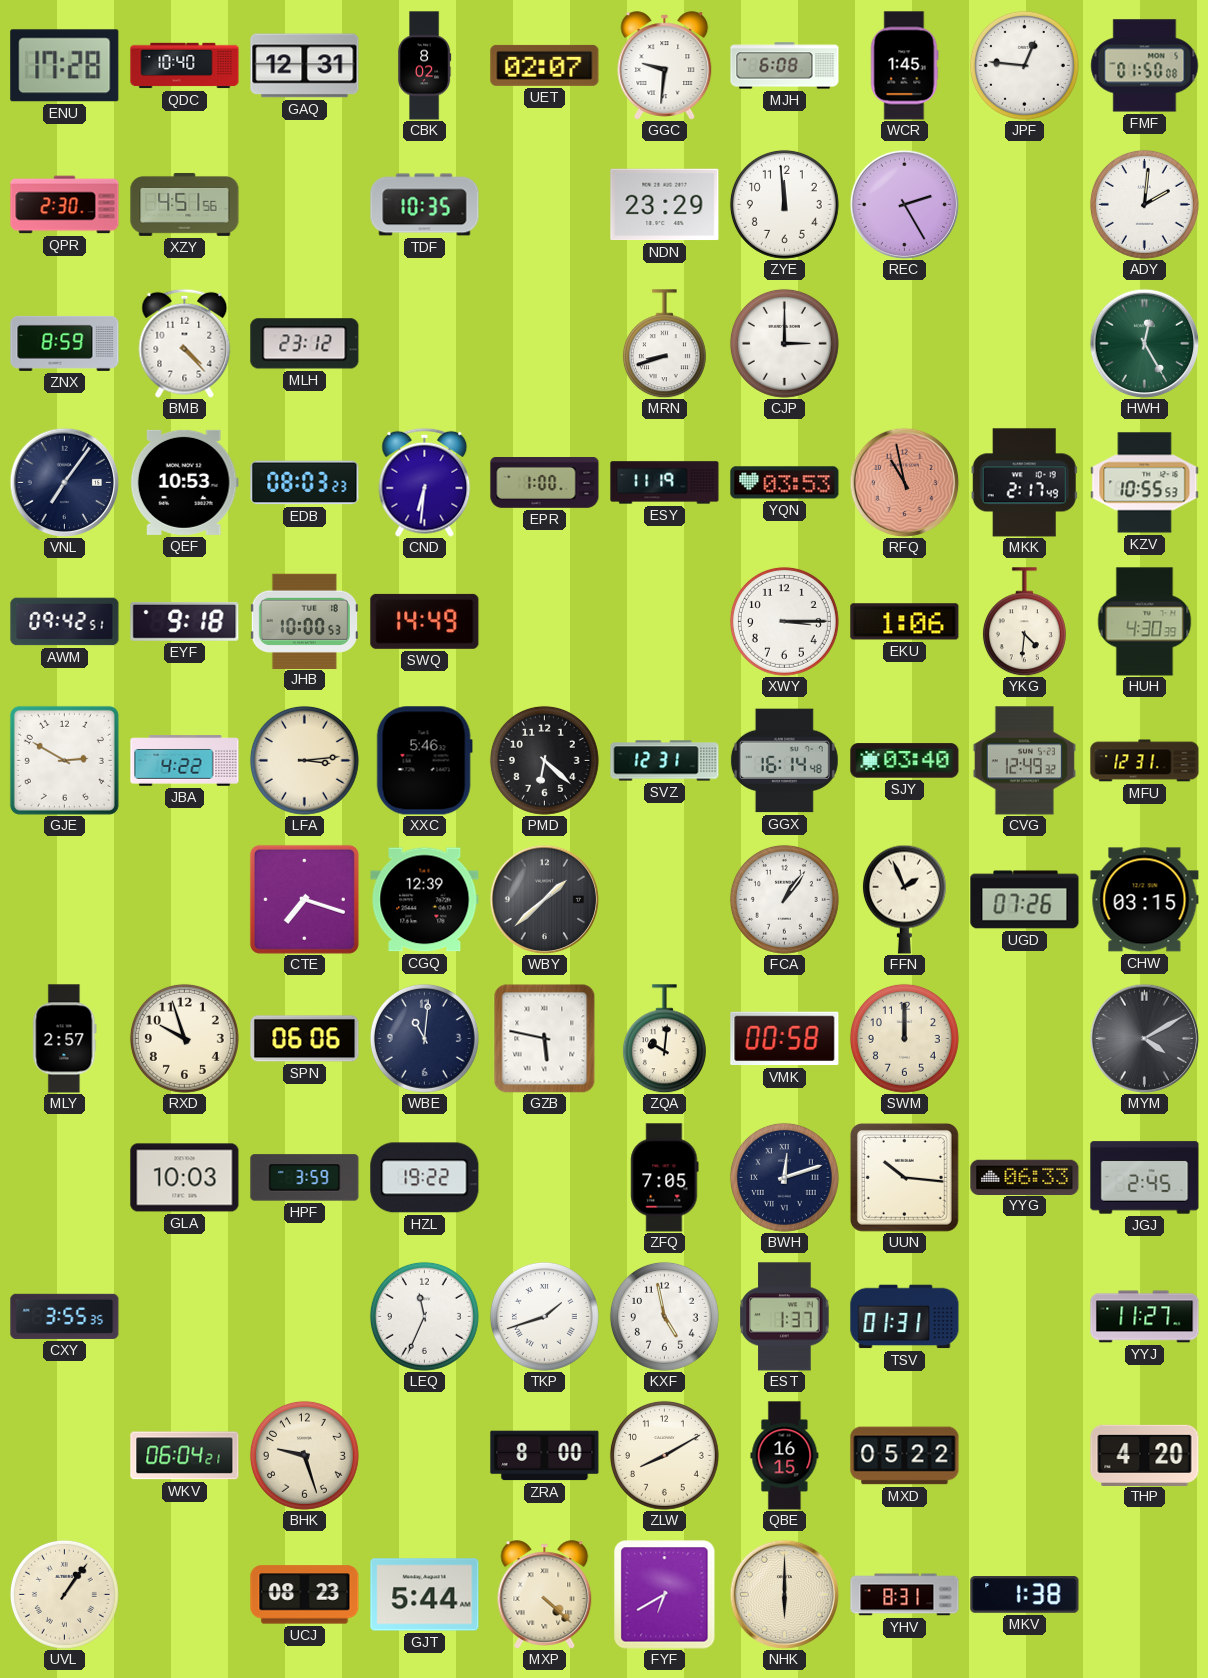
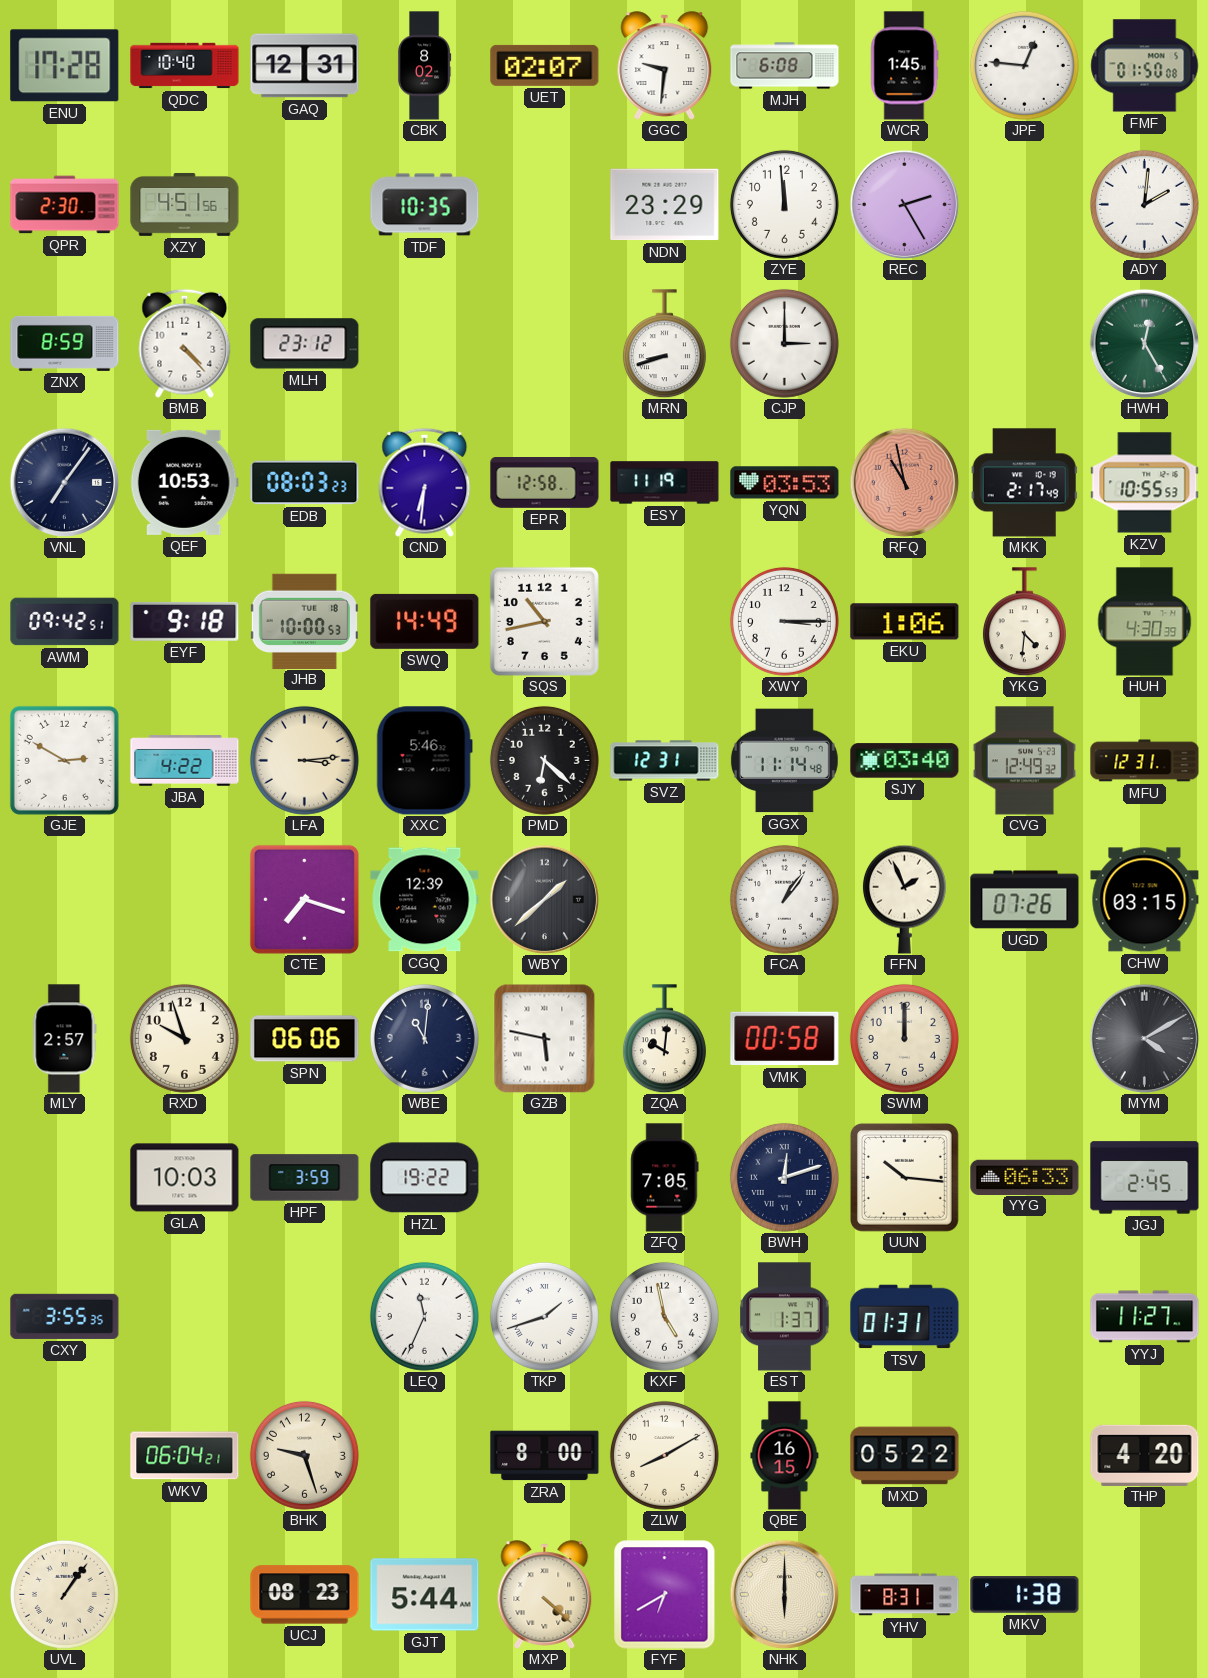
EPR: 1:00 -> 12:58 (545, 483)
SQS: none -> 10:43 (544, 621)
GGX: 16:14 -> 11:14 (784, 761)
